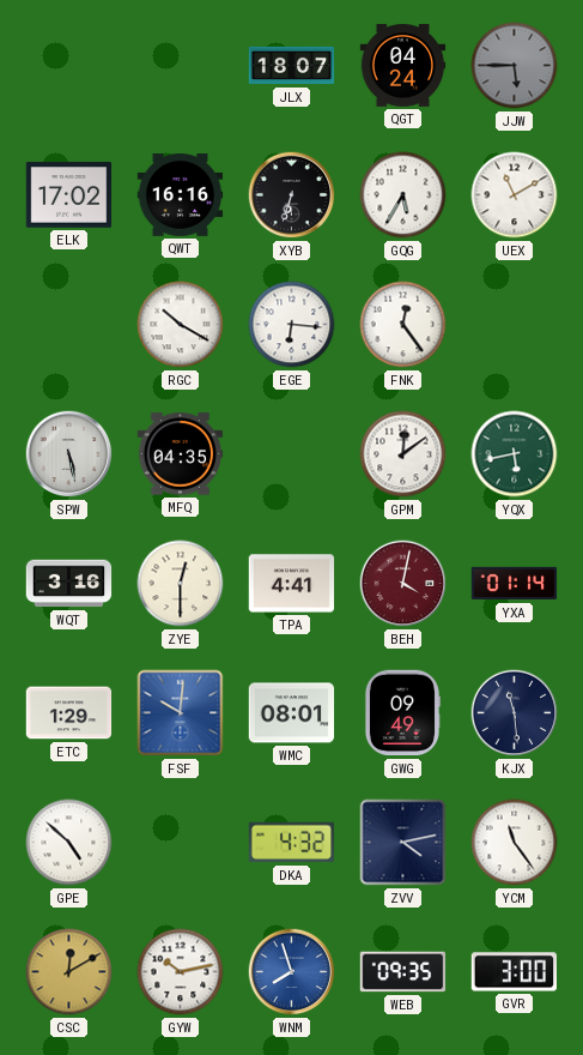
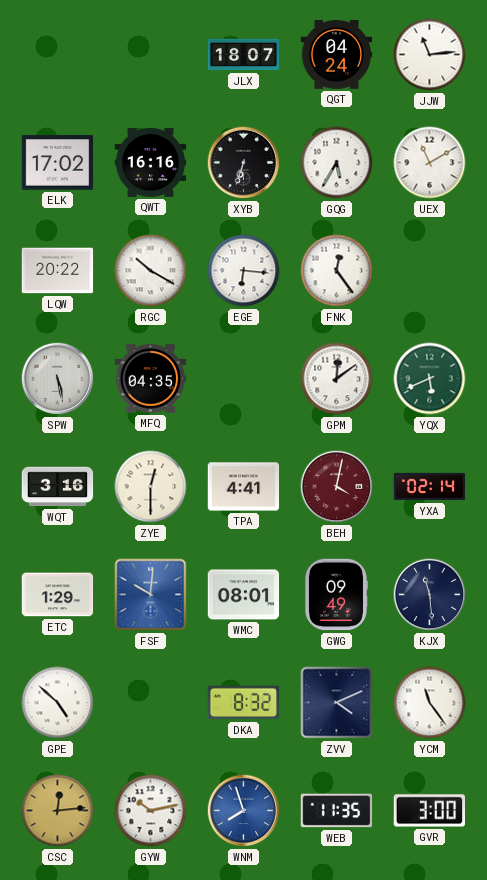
JJW: 5:45 -> 11:14 (430, 55)
JJW dial: grey -> white (430, 55)
LQW: none -> 20:22 (58, 271)
YQX: 5:43 -> 5:41 (430, 379)
YXA: 01:14 -> 02:14 (430, 487)
DKA: 4:32 -> 8:32 (244, 703)
ZVV: 4:13 -> 4:11 (337, 703)
CSC: 12:10 -> 12:14 (58, 811)
WEB: 09:35 -> 11:35 (337, 811)
